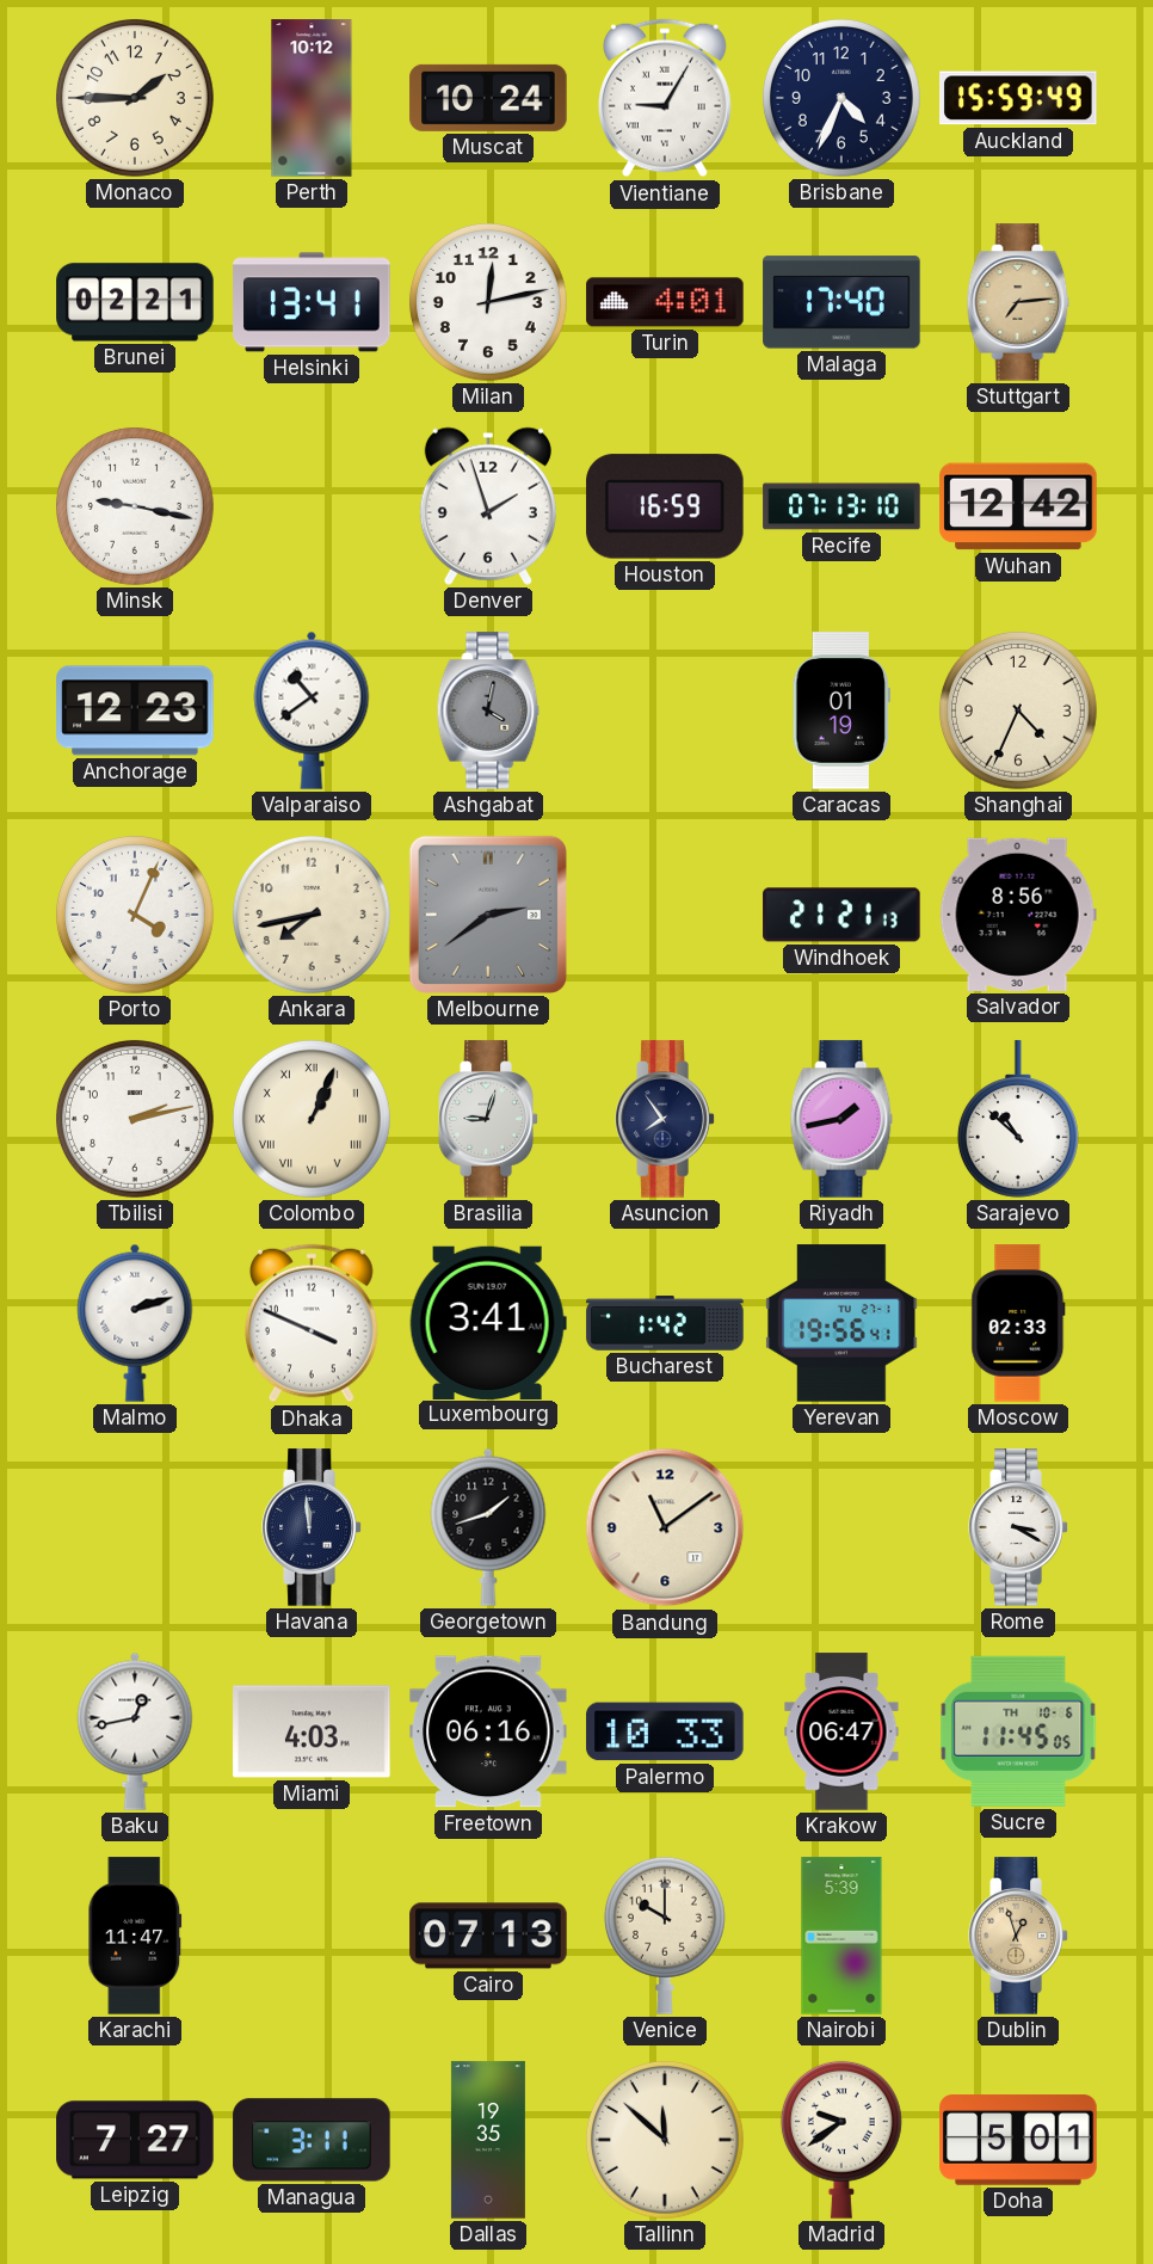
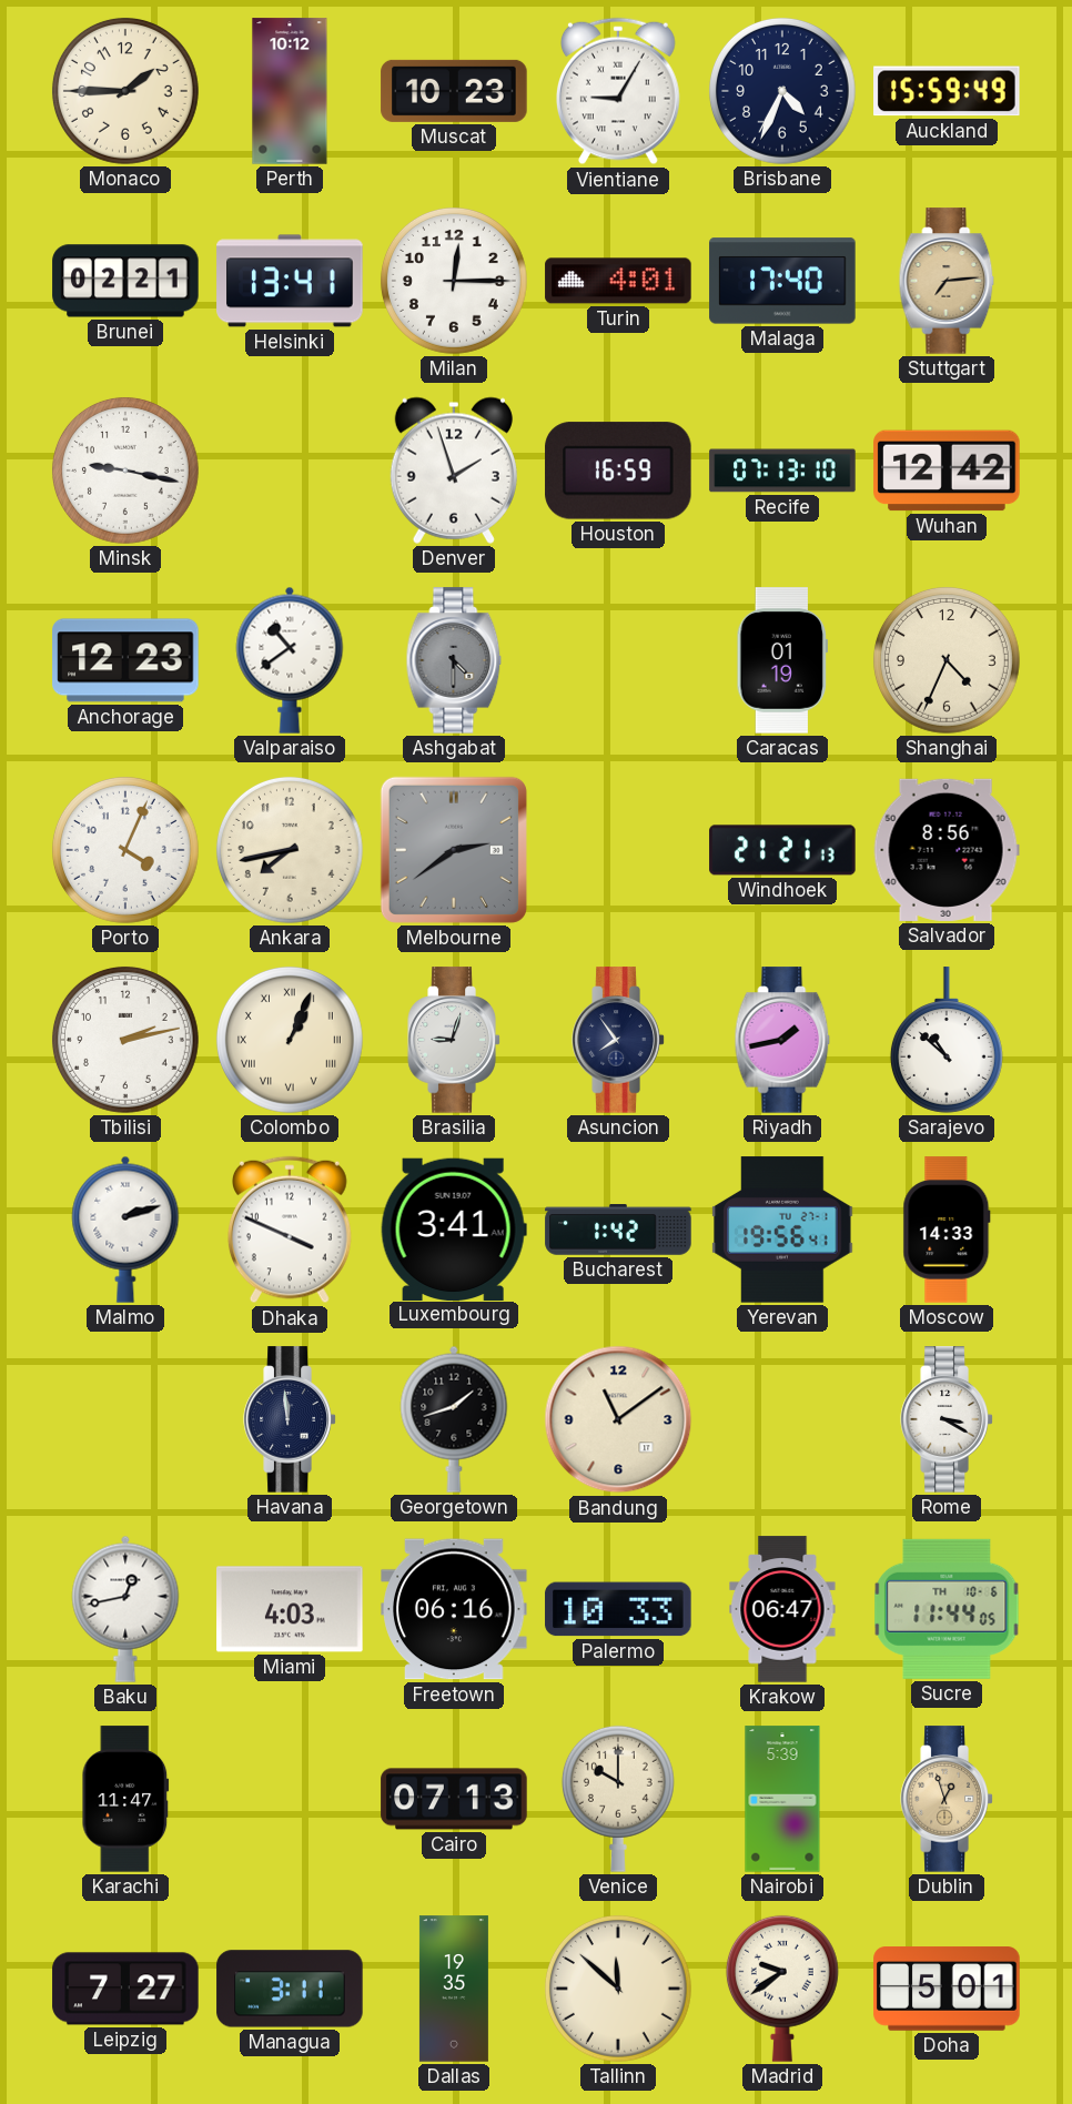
Muscat: 10:24 -> 10:23 (454, 91)
Milan: 12:13 -> 12:15 (454, 281)
Ashgabat: 4:02 -> 4:30 (454, 660)
Moscow: 02:33 -> 14:33 (947, 1230)
Sucre: 11:45 -> 11:44 (947, 1609)
